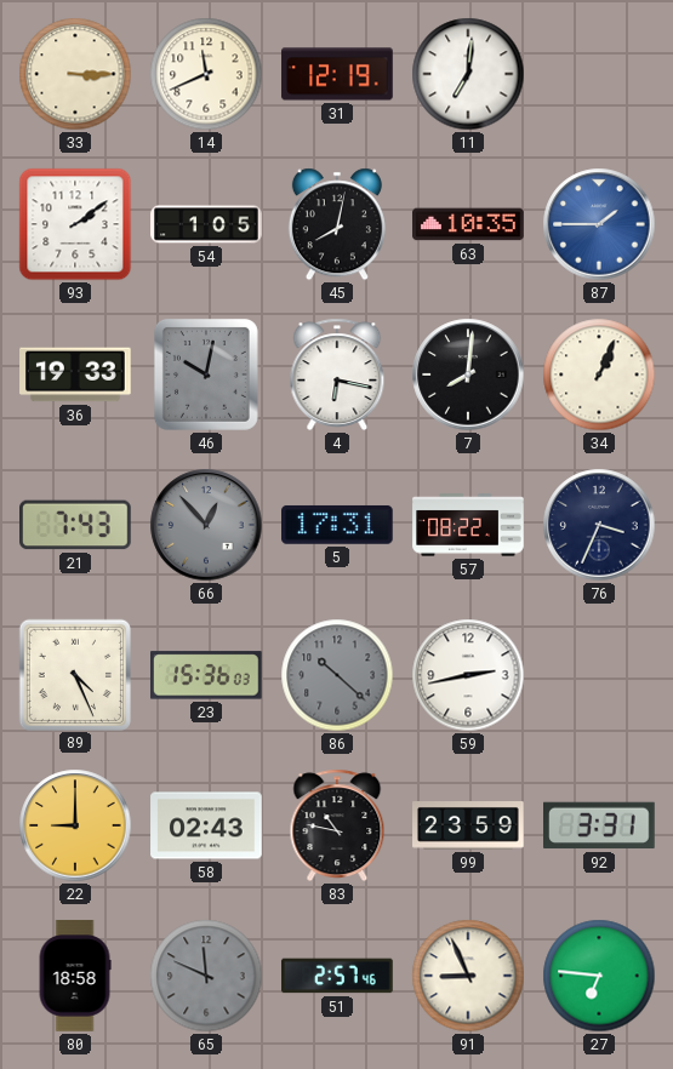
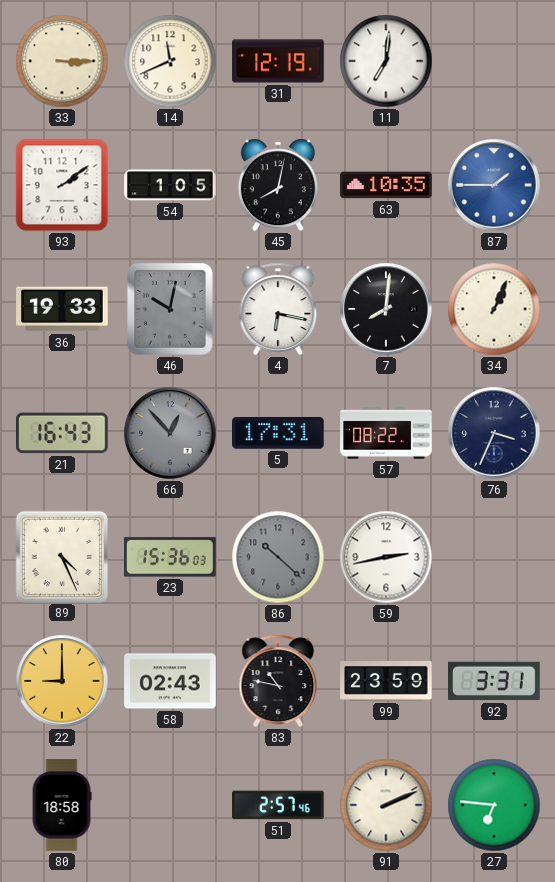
21: 7:43 -> 16:43 (63, 433)
65: 11:49 -> none (206, 976)
91: 8:56 -> 2:11 (386, 805)
